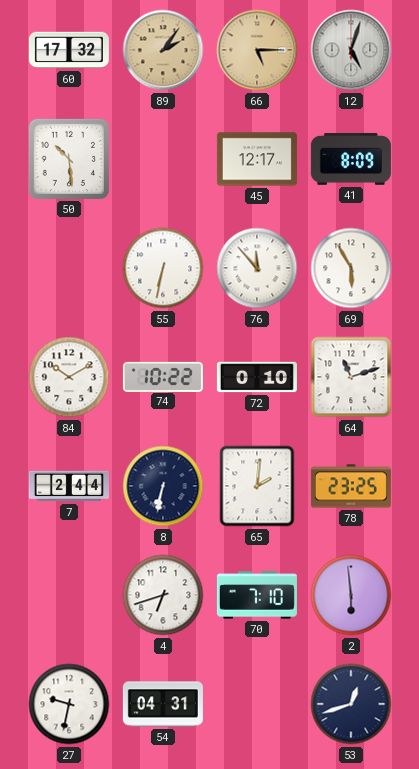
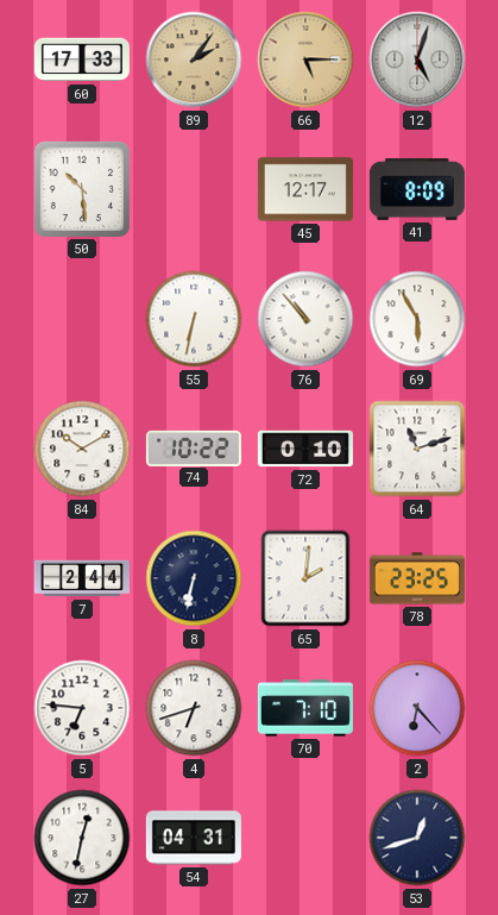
60: 17:32 -> 17:33 (82, 59)
76: 11:53 -> 10:53 (305, 319)
5: none -> 6:46 (82, 708)
2: 5:59 -> 6:23 (417, 708)
27: 9:32 -> 12:32 (82, 838)
